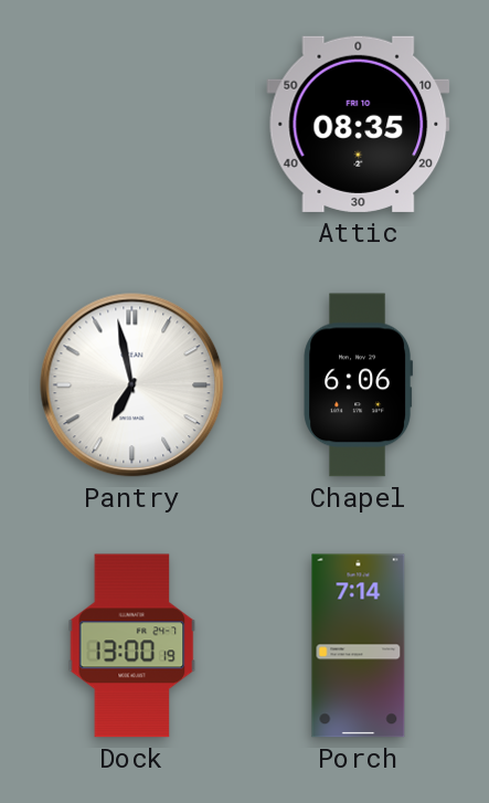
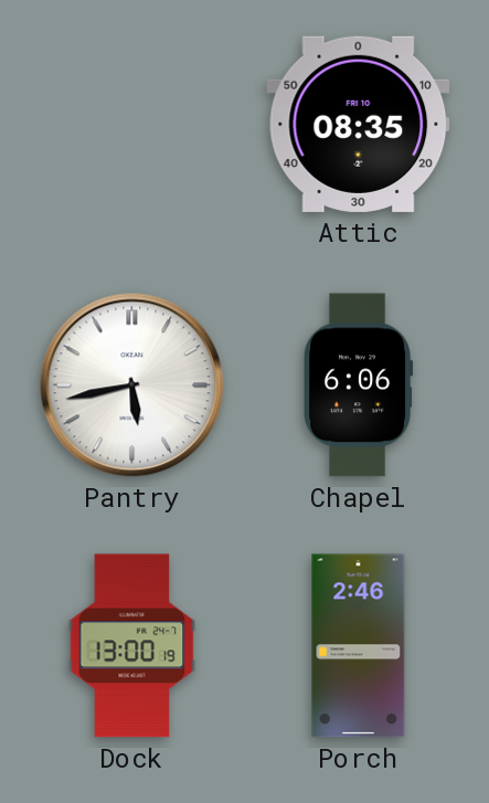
Pantry: 6:58 -> 5:43 (132, 385)
Porch: 7:14 -> 2:46 (359, 646)
